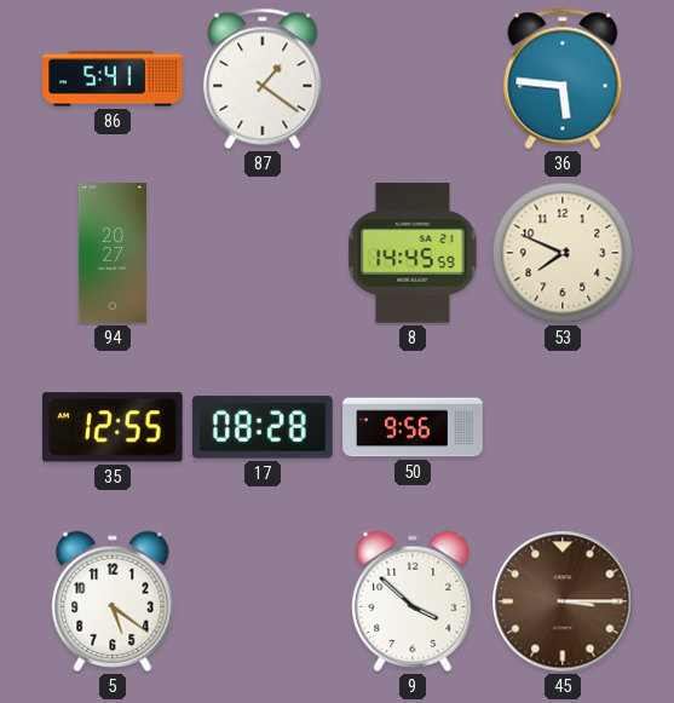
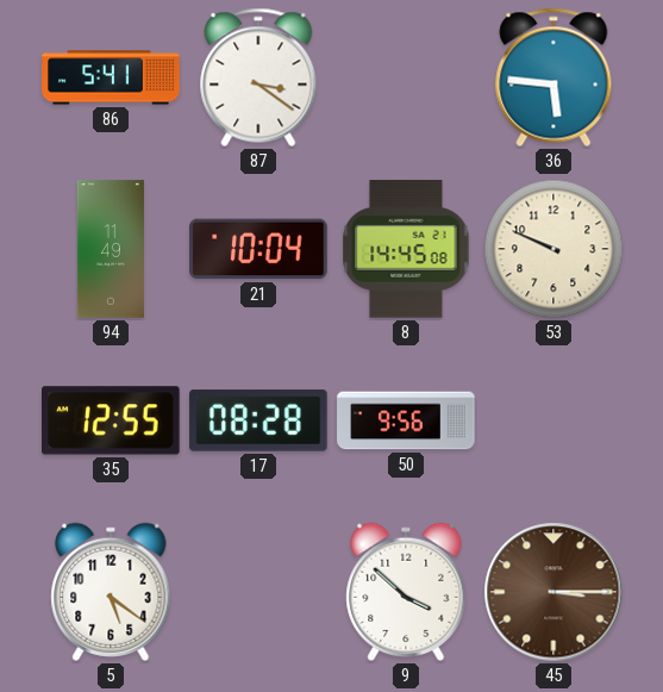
87: 1:21 -> 3:21 (258, 77)
94: 20:27 -> 11:49 (111, 249)
21: none -> 10:04 (258, 249)
8: 14:45:59 -> 14:45:08 (406, 249)
53: 7:49 -> 9:49 (553, 249)
